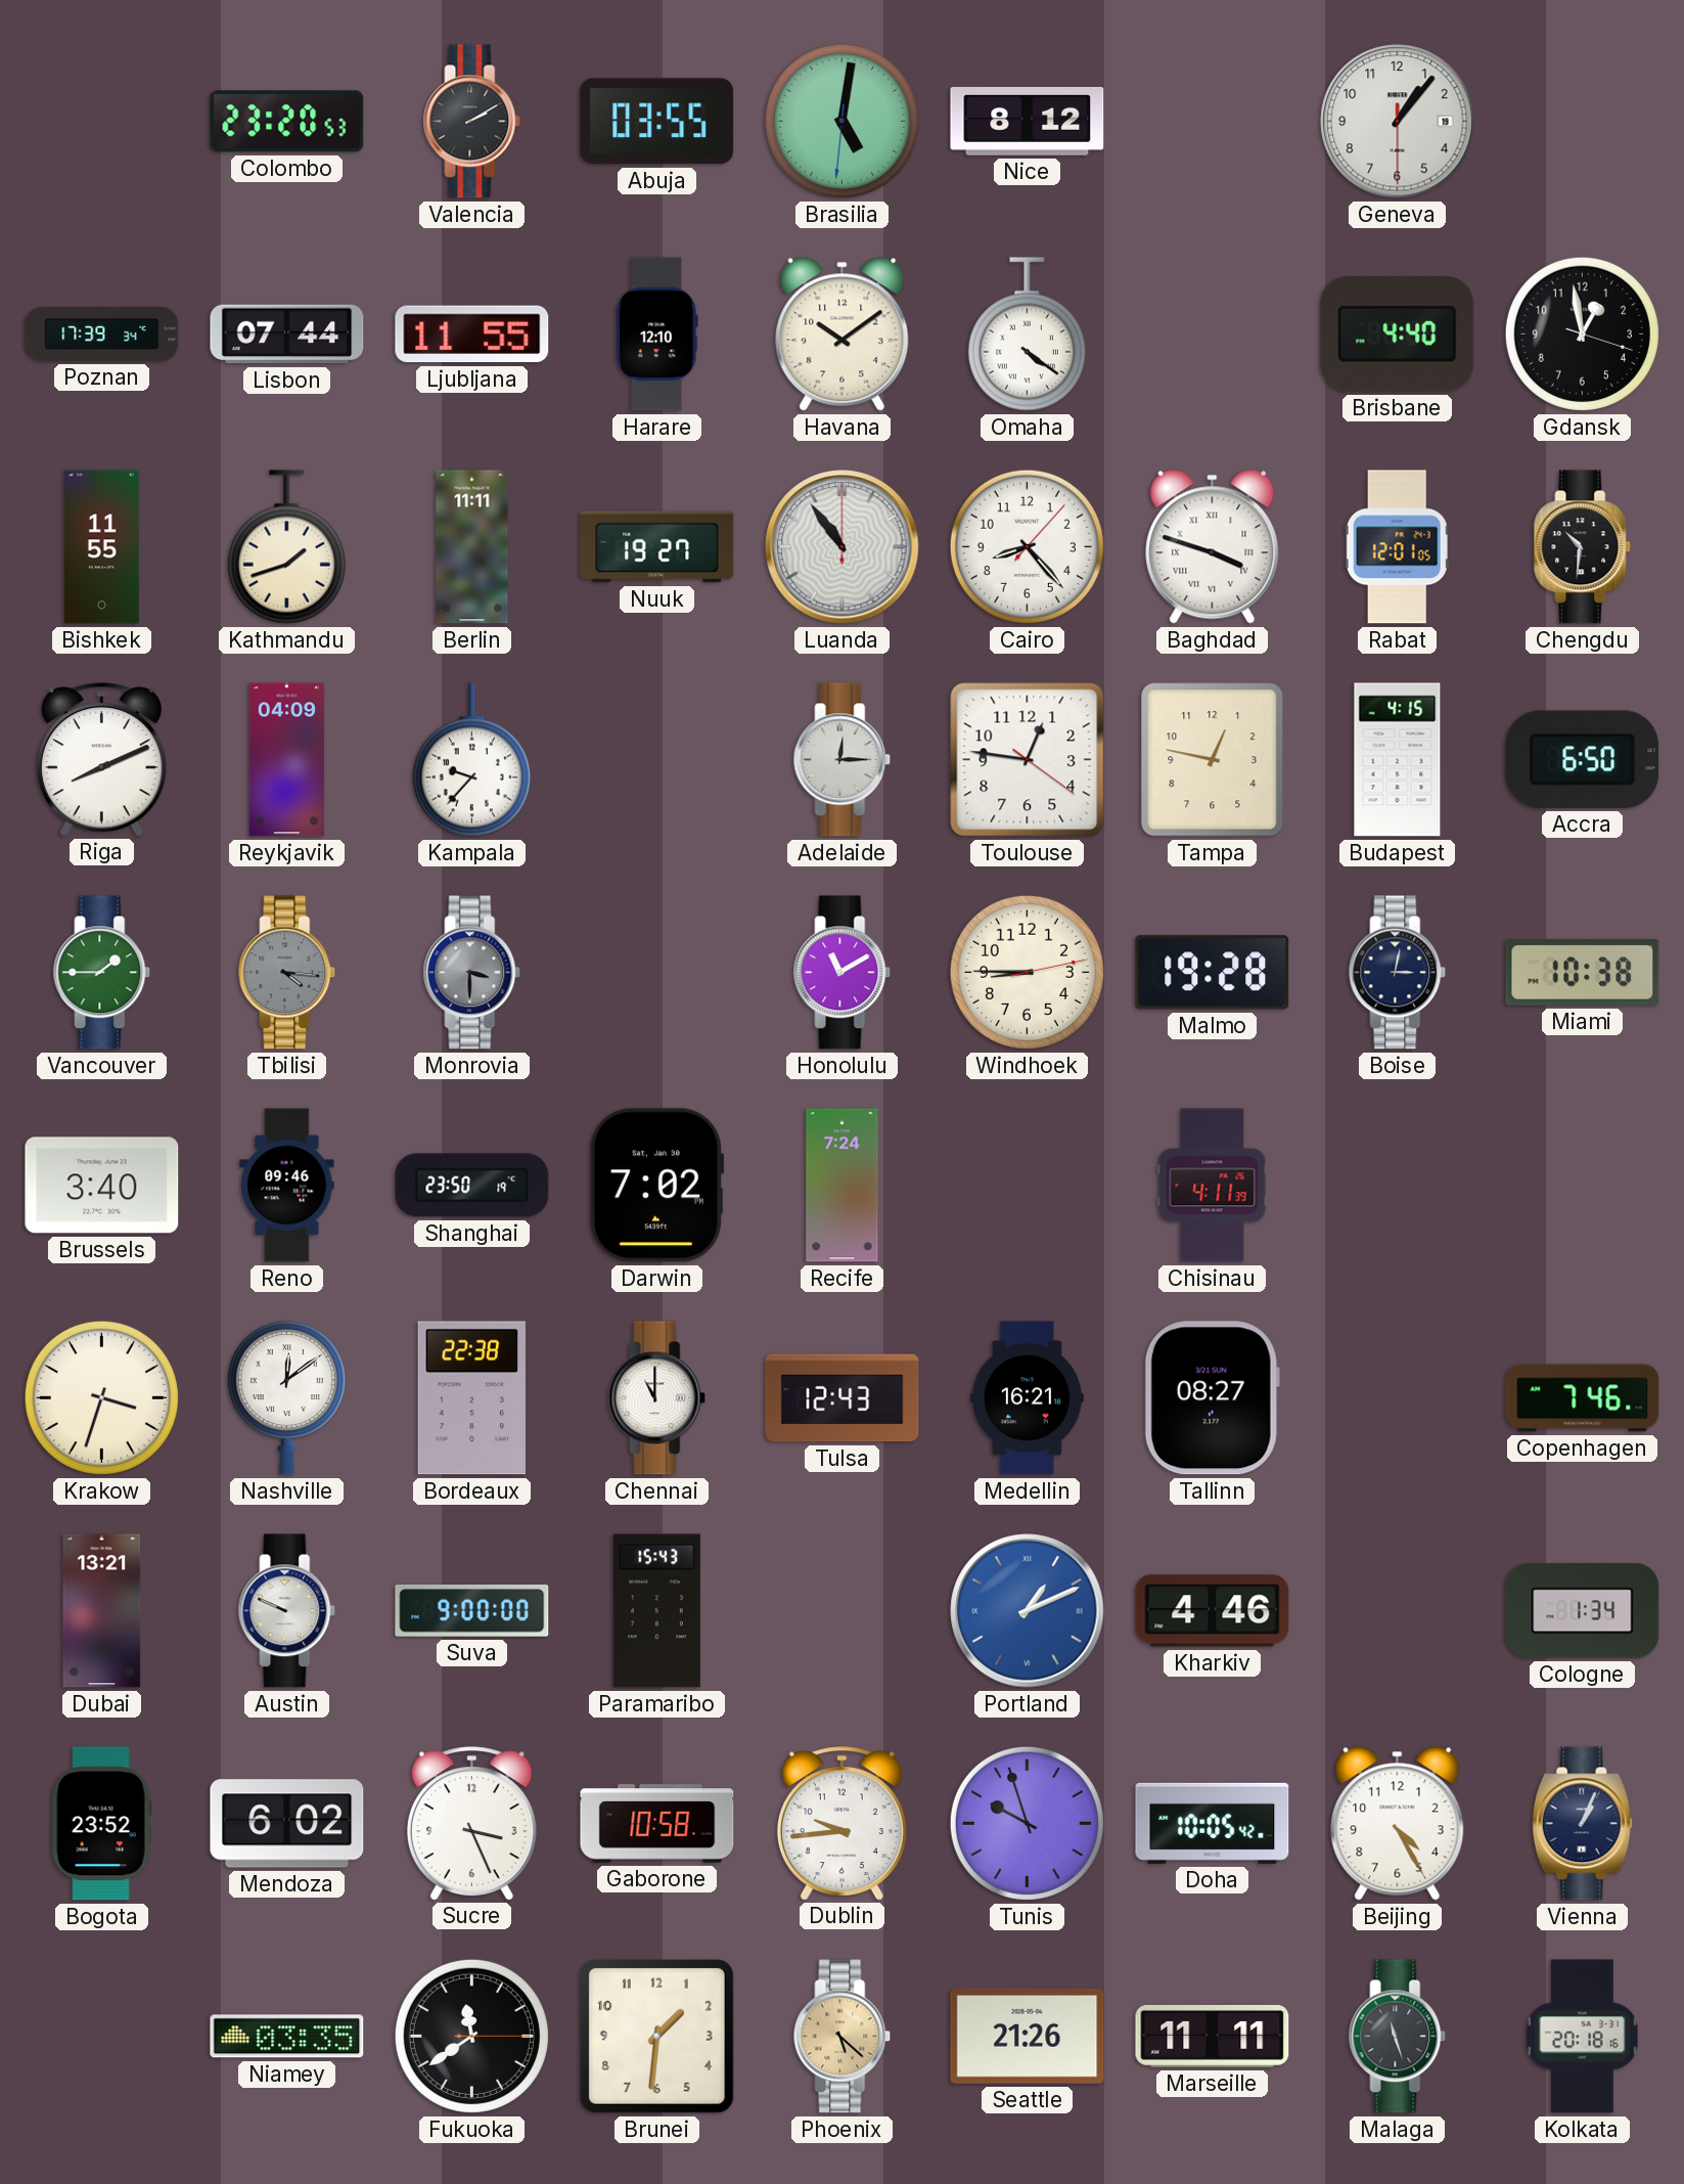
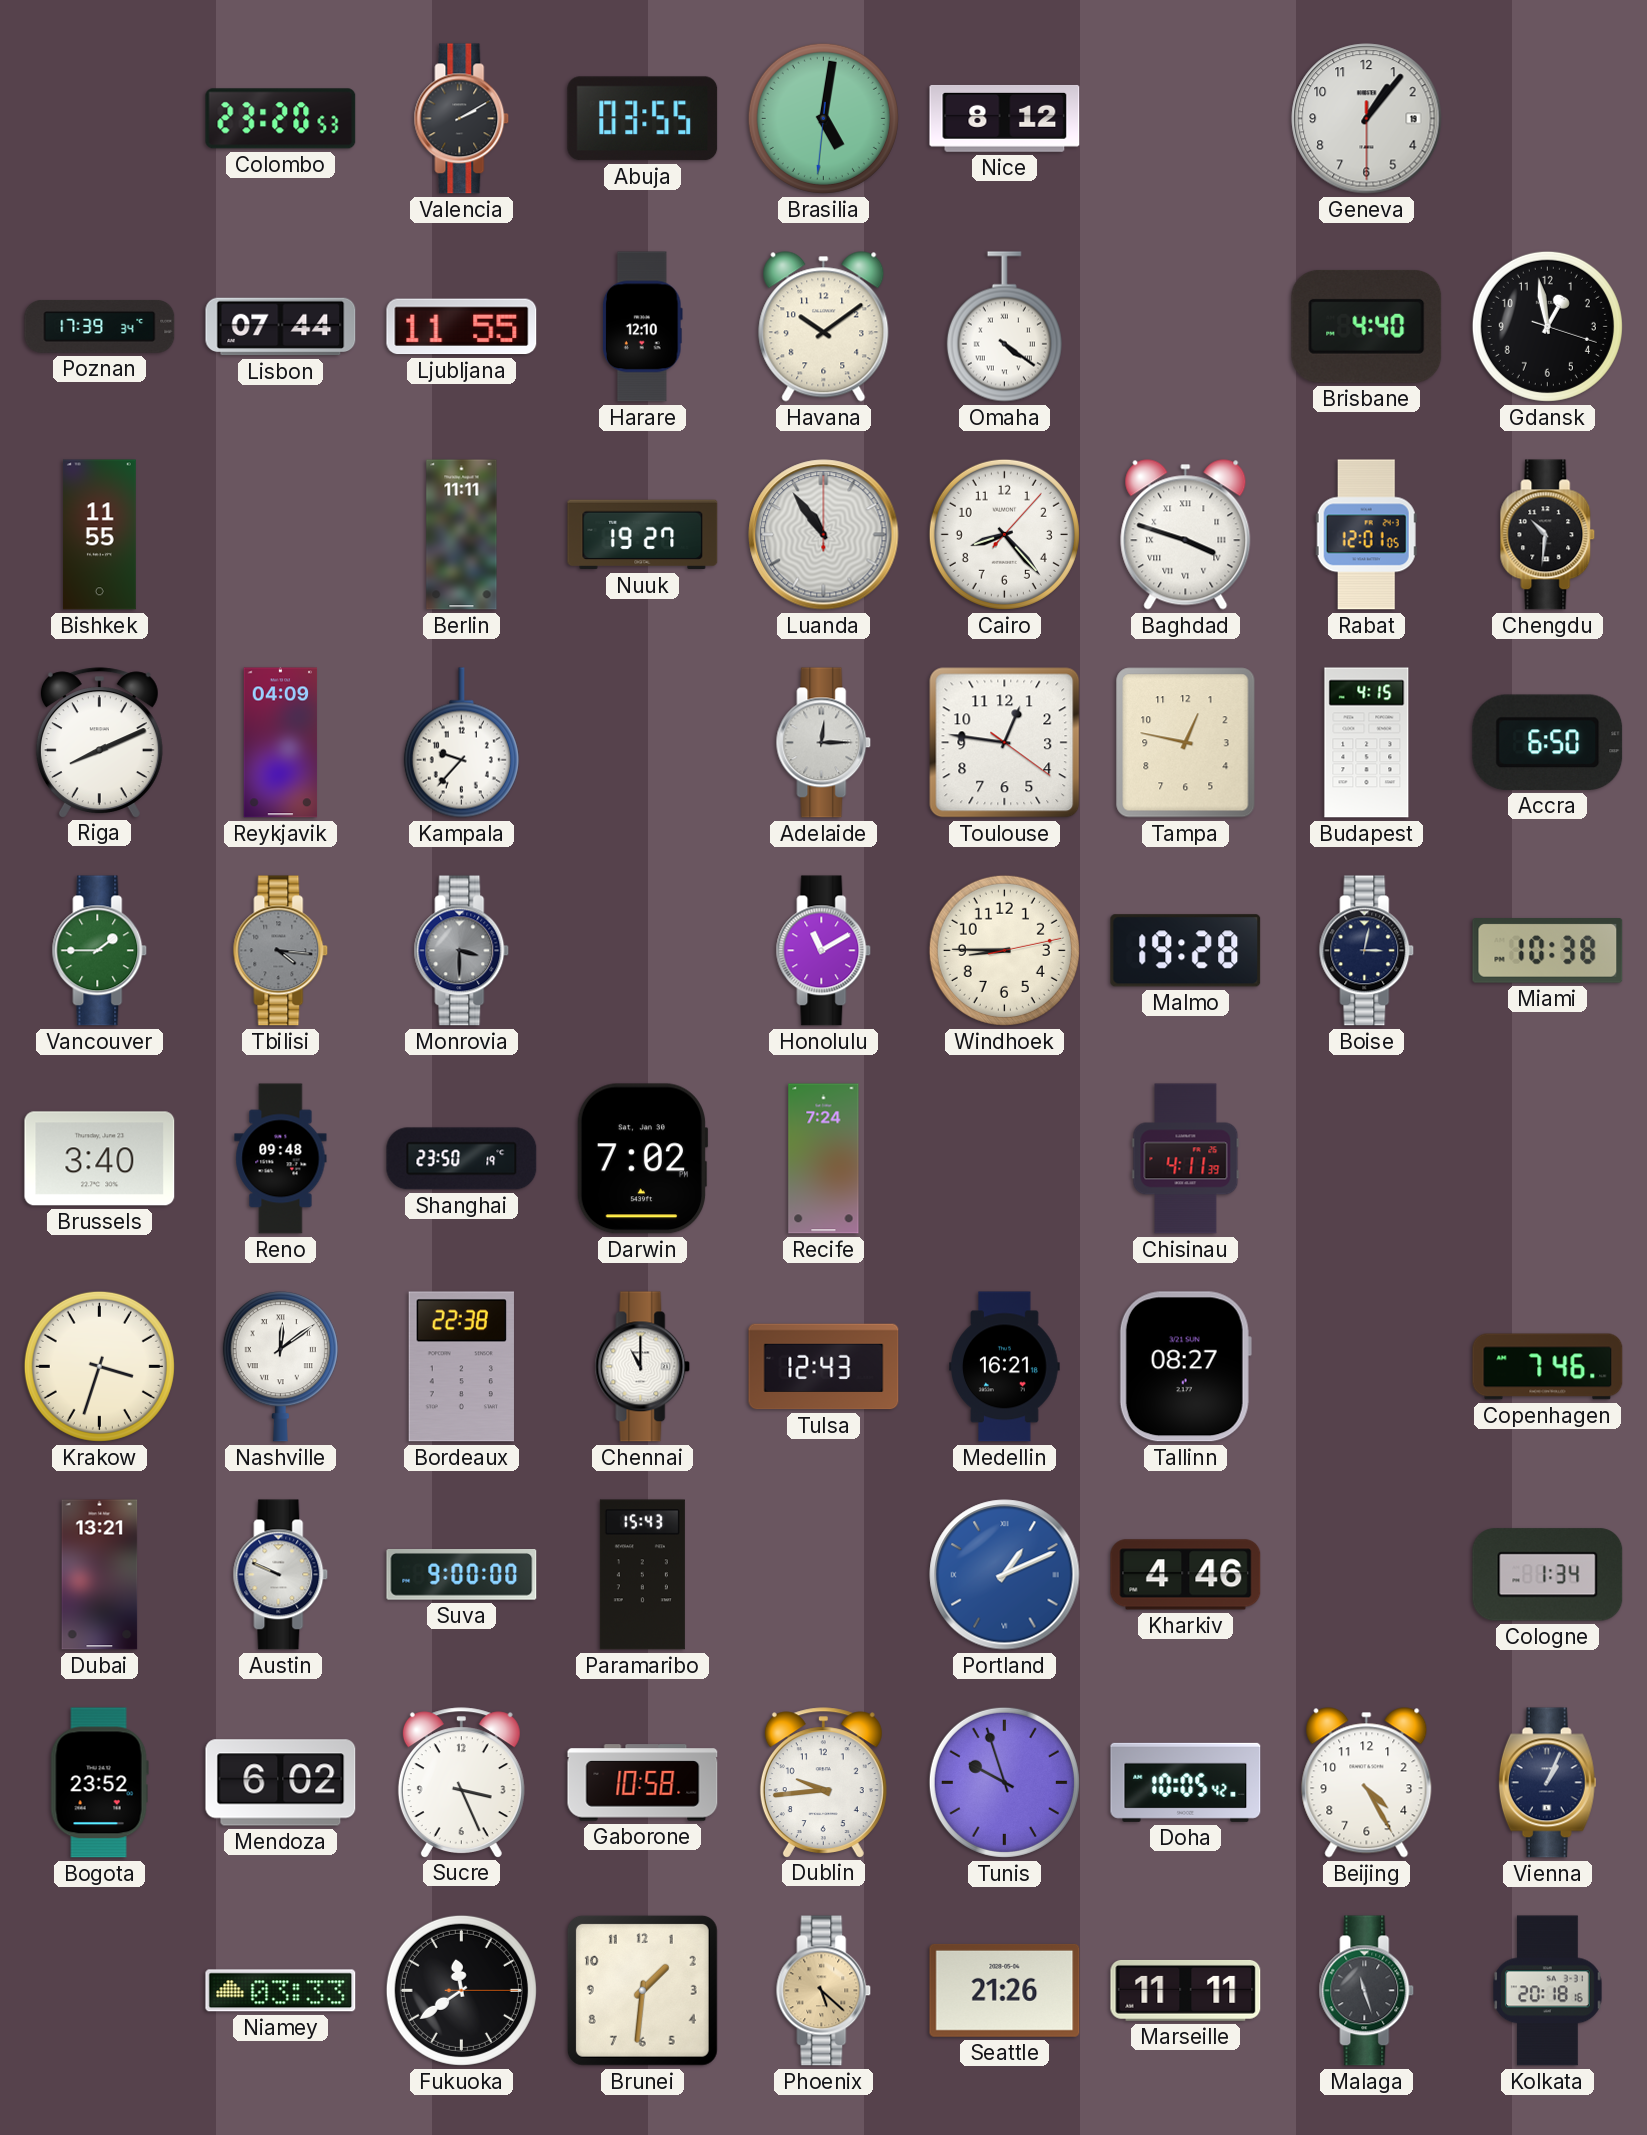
Kathmandu: 1:42 -> none (286, 547)
Reno: 09:46 -> 09:48 (281, 1159)
Niamey: 03:35 -> 03:33 (281, 1991)
